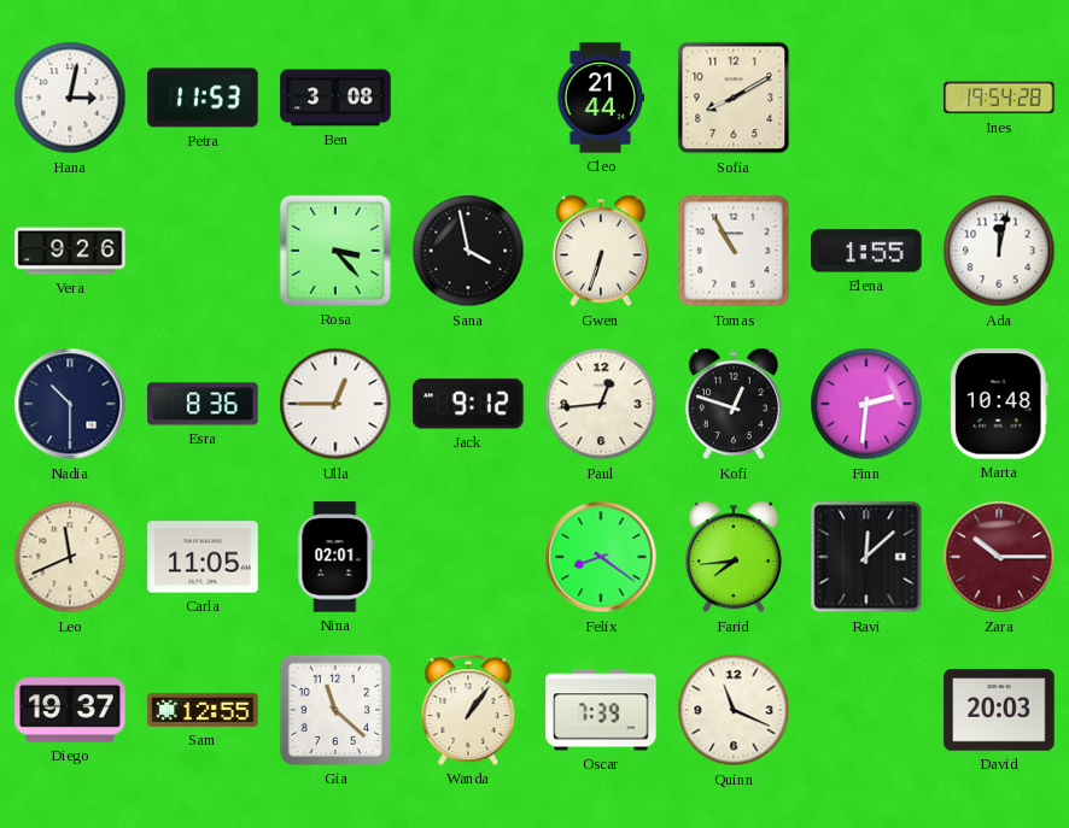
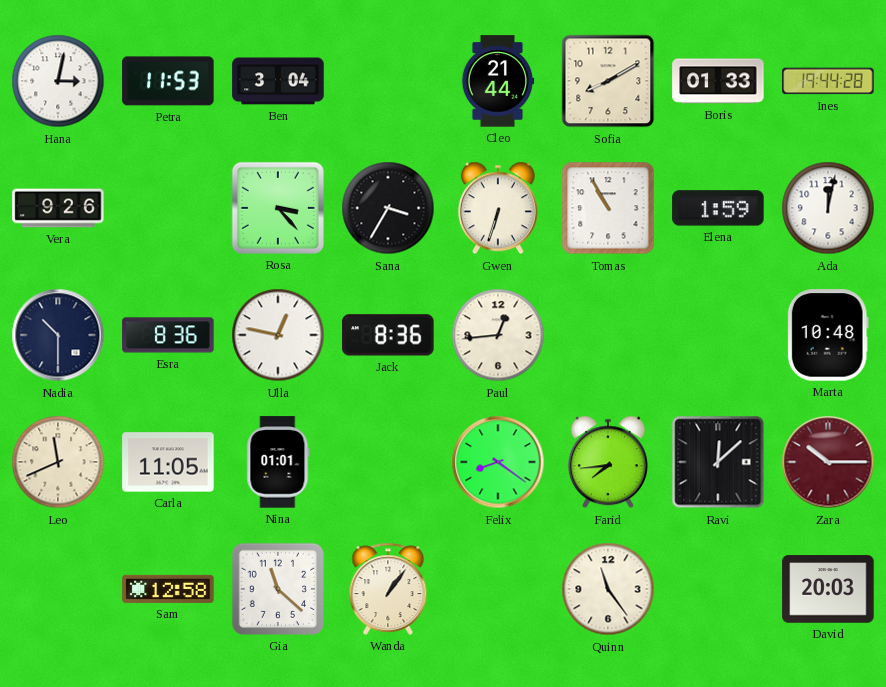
Ben: 3:08 -> 3:04 (278, 81)
Boris: none -> 01:33 (718, 81)
Ines: 19:54 -> 19:44 (828, 81)
Sana: 3:58 -> 3:35 (388, 208)
Elena: 1:55 -> 1:59 (718, 208)
Ulla: 12:45 -> 12:47 (278, 335)
Jack: 9:12 -> 8:36 (388, 335)
Kofi: 12:48 -> none (734, 404)
Finn: 2:31 -> none (866, 404)
Nina: 02:01 -> 01:01 (278, 462)
Diego: 19:37 -> none (70, 710)
Sam: 12:55 -> 12:58 (168, 589)
Oscar: 7:39 -> none (601, 710)
Quinn: 11:19 -> 11:24 (608, 589)
